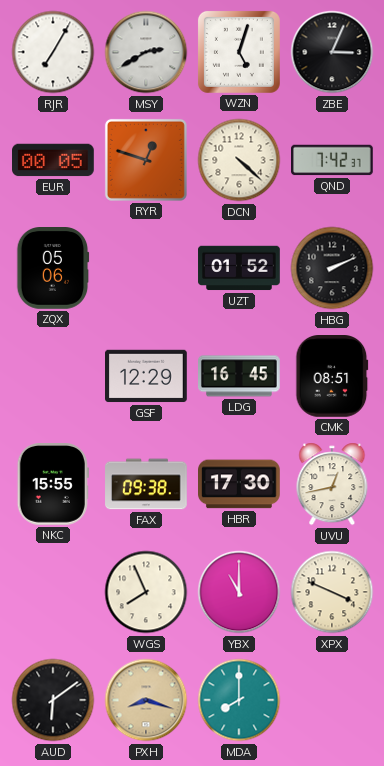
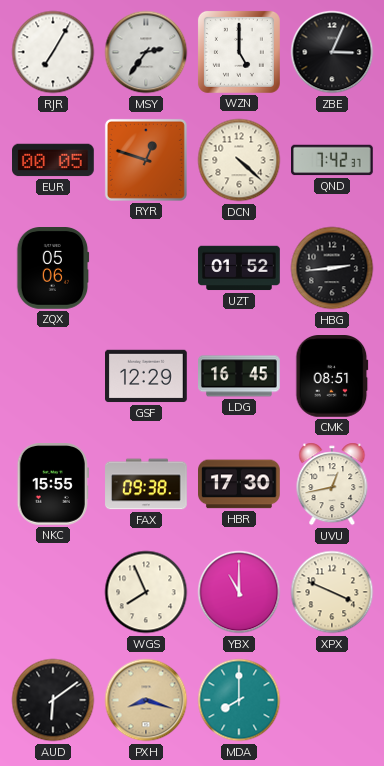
MSY: 2:40 -> 2:36 (146, 52)
WZN: 5:03 -> 5:00 (239, 52)
HBG: 2:11 -> 2:44 (332, 268)
